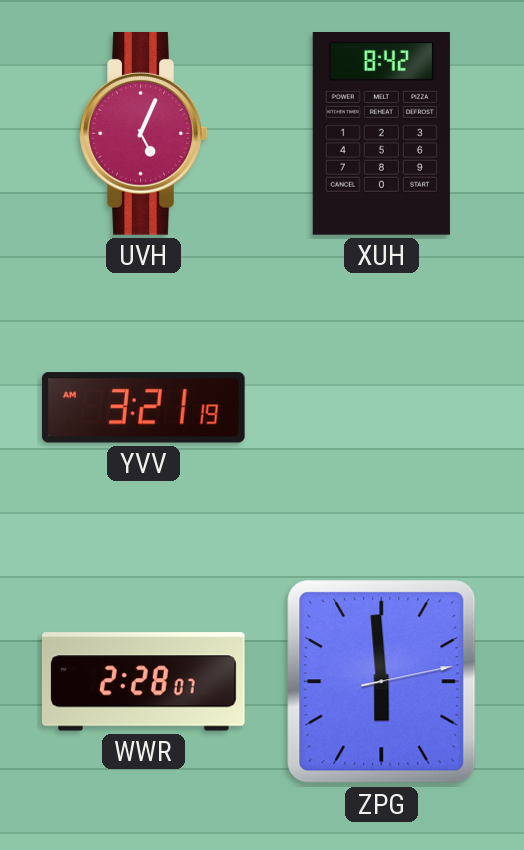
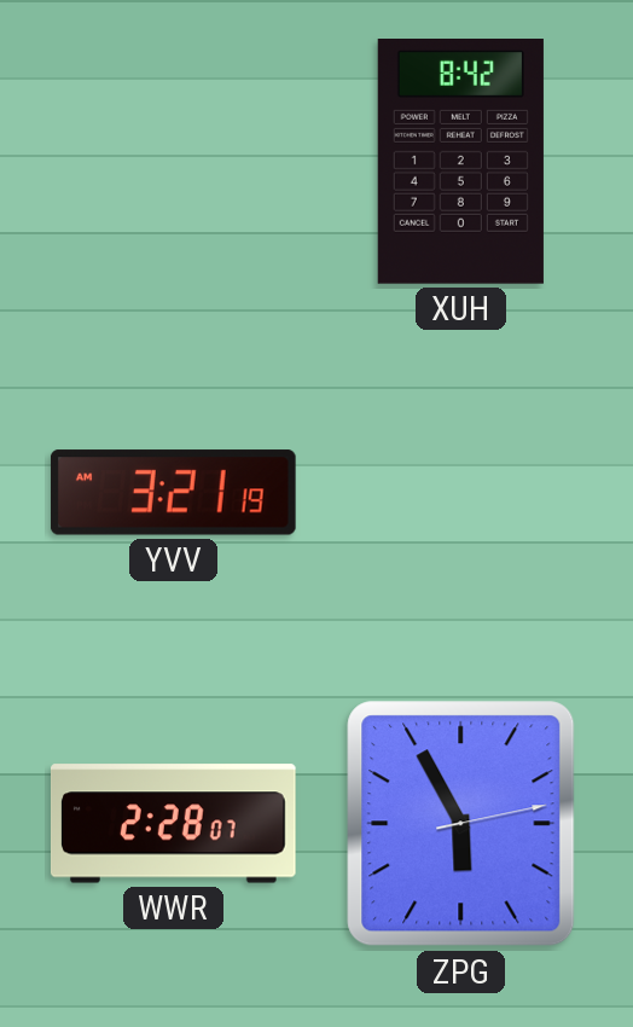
UVH: 5:04 -> none (144, 133)
ZPG: 5:59 -> 5:55 (461, 824)
